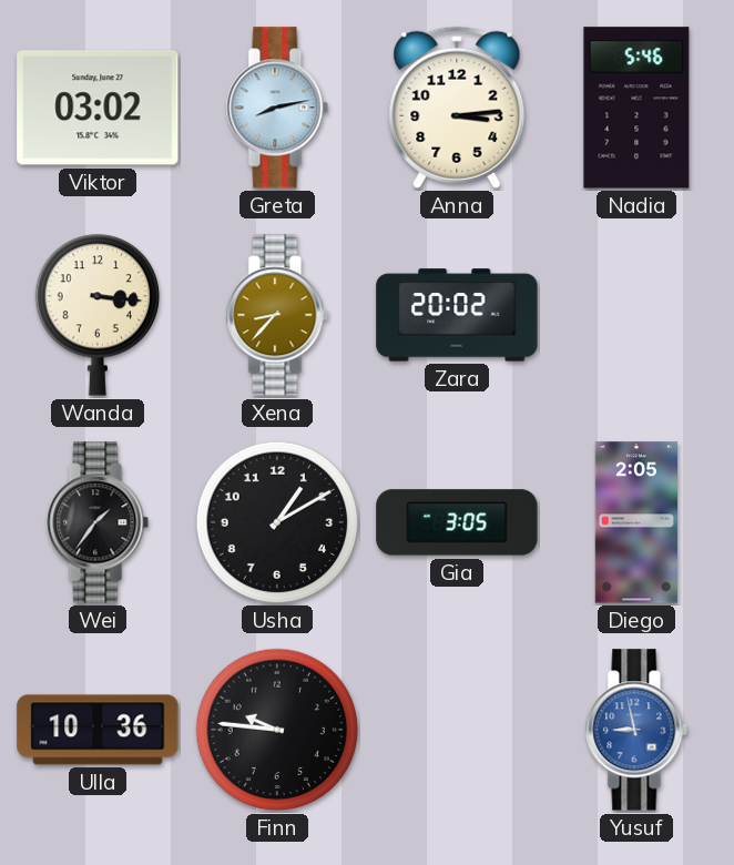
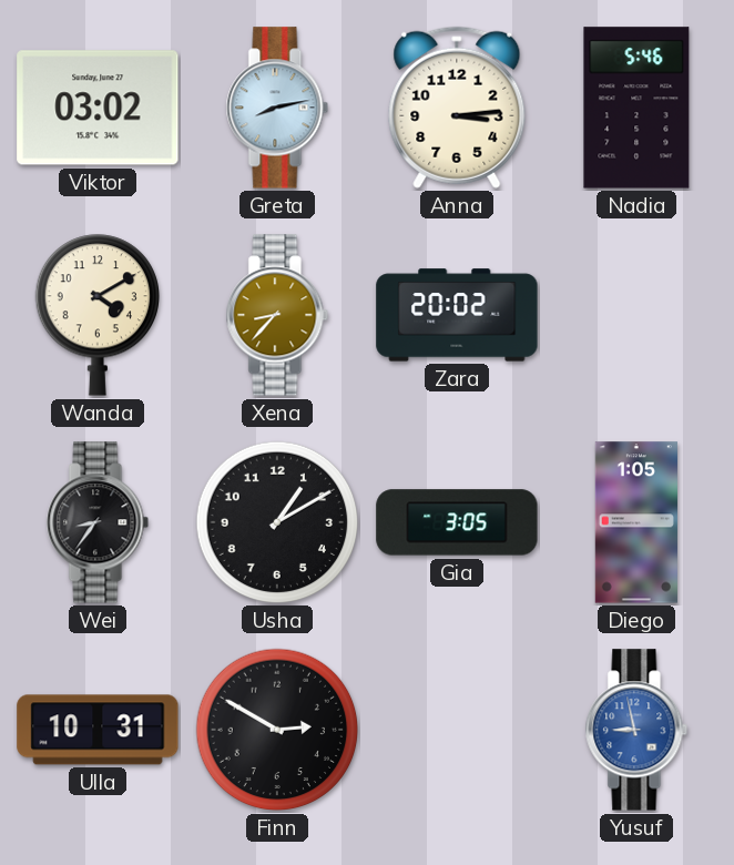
Wanda: 3:16 -> 4:10 (96, 315)
Wei: 1:36 -> 8:36 (98, 522)
Diego: 2:05 -> 1:05 (636, 522)
Ulla: 10:36 -> 10:31 (98, 730)
Finn: 9:46 -> 2:50 (277, 730)
